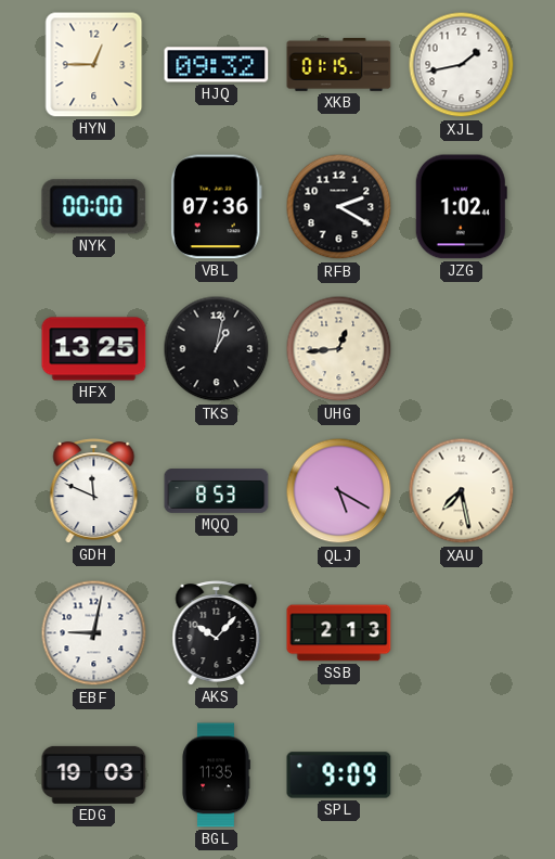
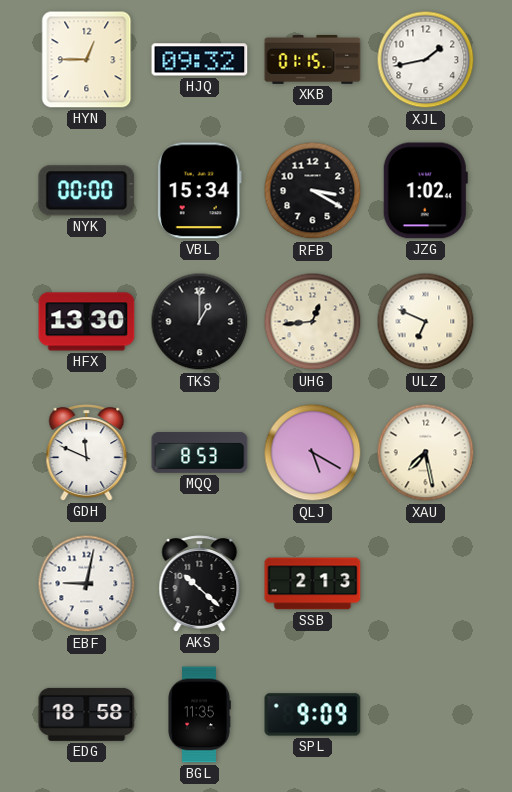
VBL: 07:36 -> 15:34 (199, 191)
RFB: 2:20 -> 3:20 (313, 191)
HFX: 13:25 -> 13:30 (87, 322)
TKS: 1:02 -> 1:00 (200, 322)
ULZ: none -> 6:49 (426, 322)
AKS: 10:07 -> 10:22 (200, 584)
EDG: 19:03 -> 18:58 (87, 714)
